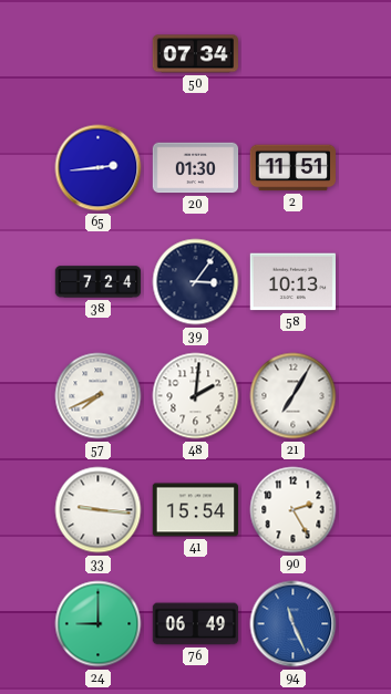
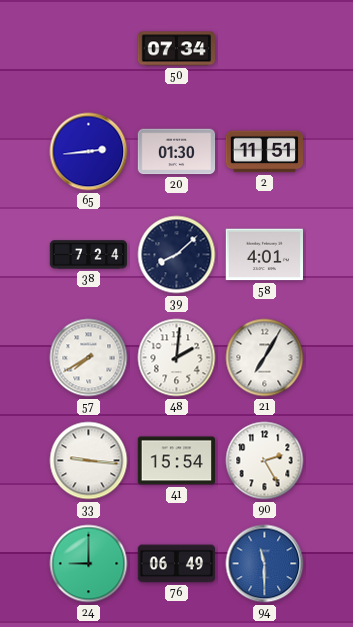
39: 3:06 -> 8:08 (177, 255)
58: 10:13 -> 4:01 (264, 255)
57: 7:41 -> 7:40 (89, 358)
94: 11:26 -> 11:30 (265, 564)
